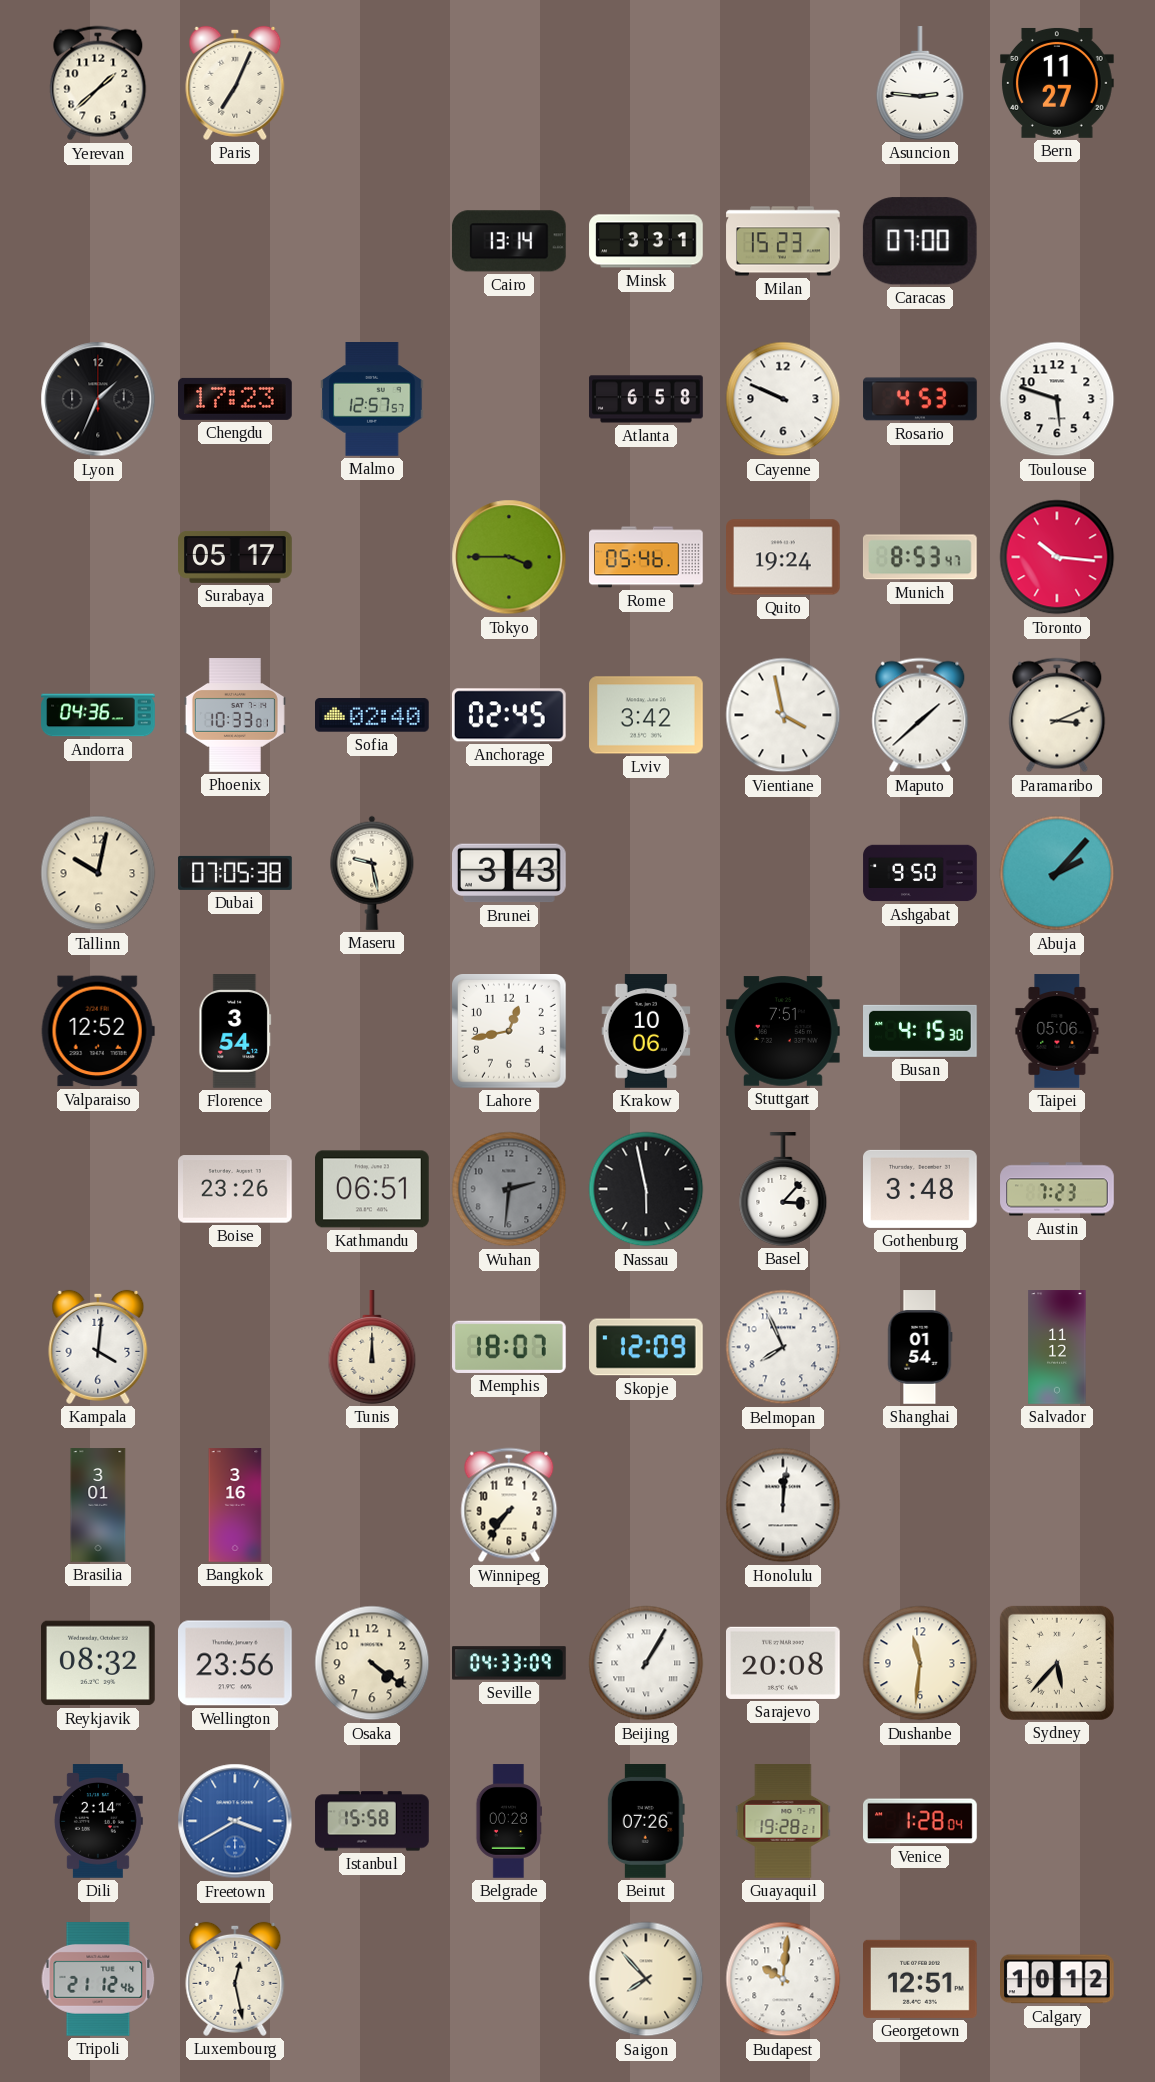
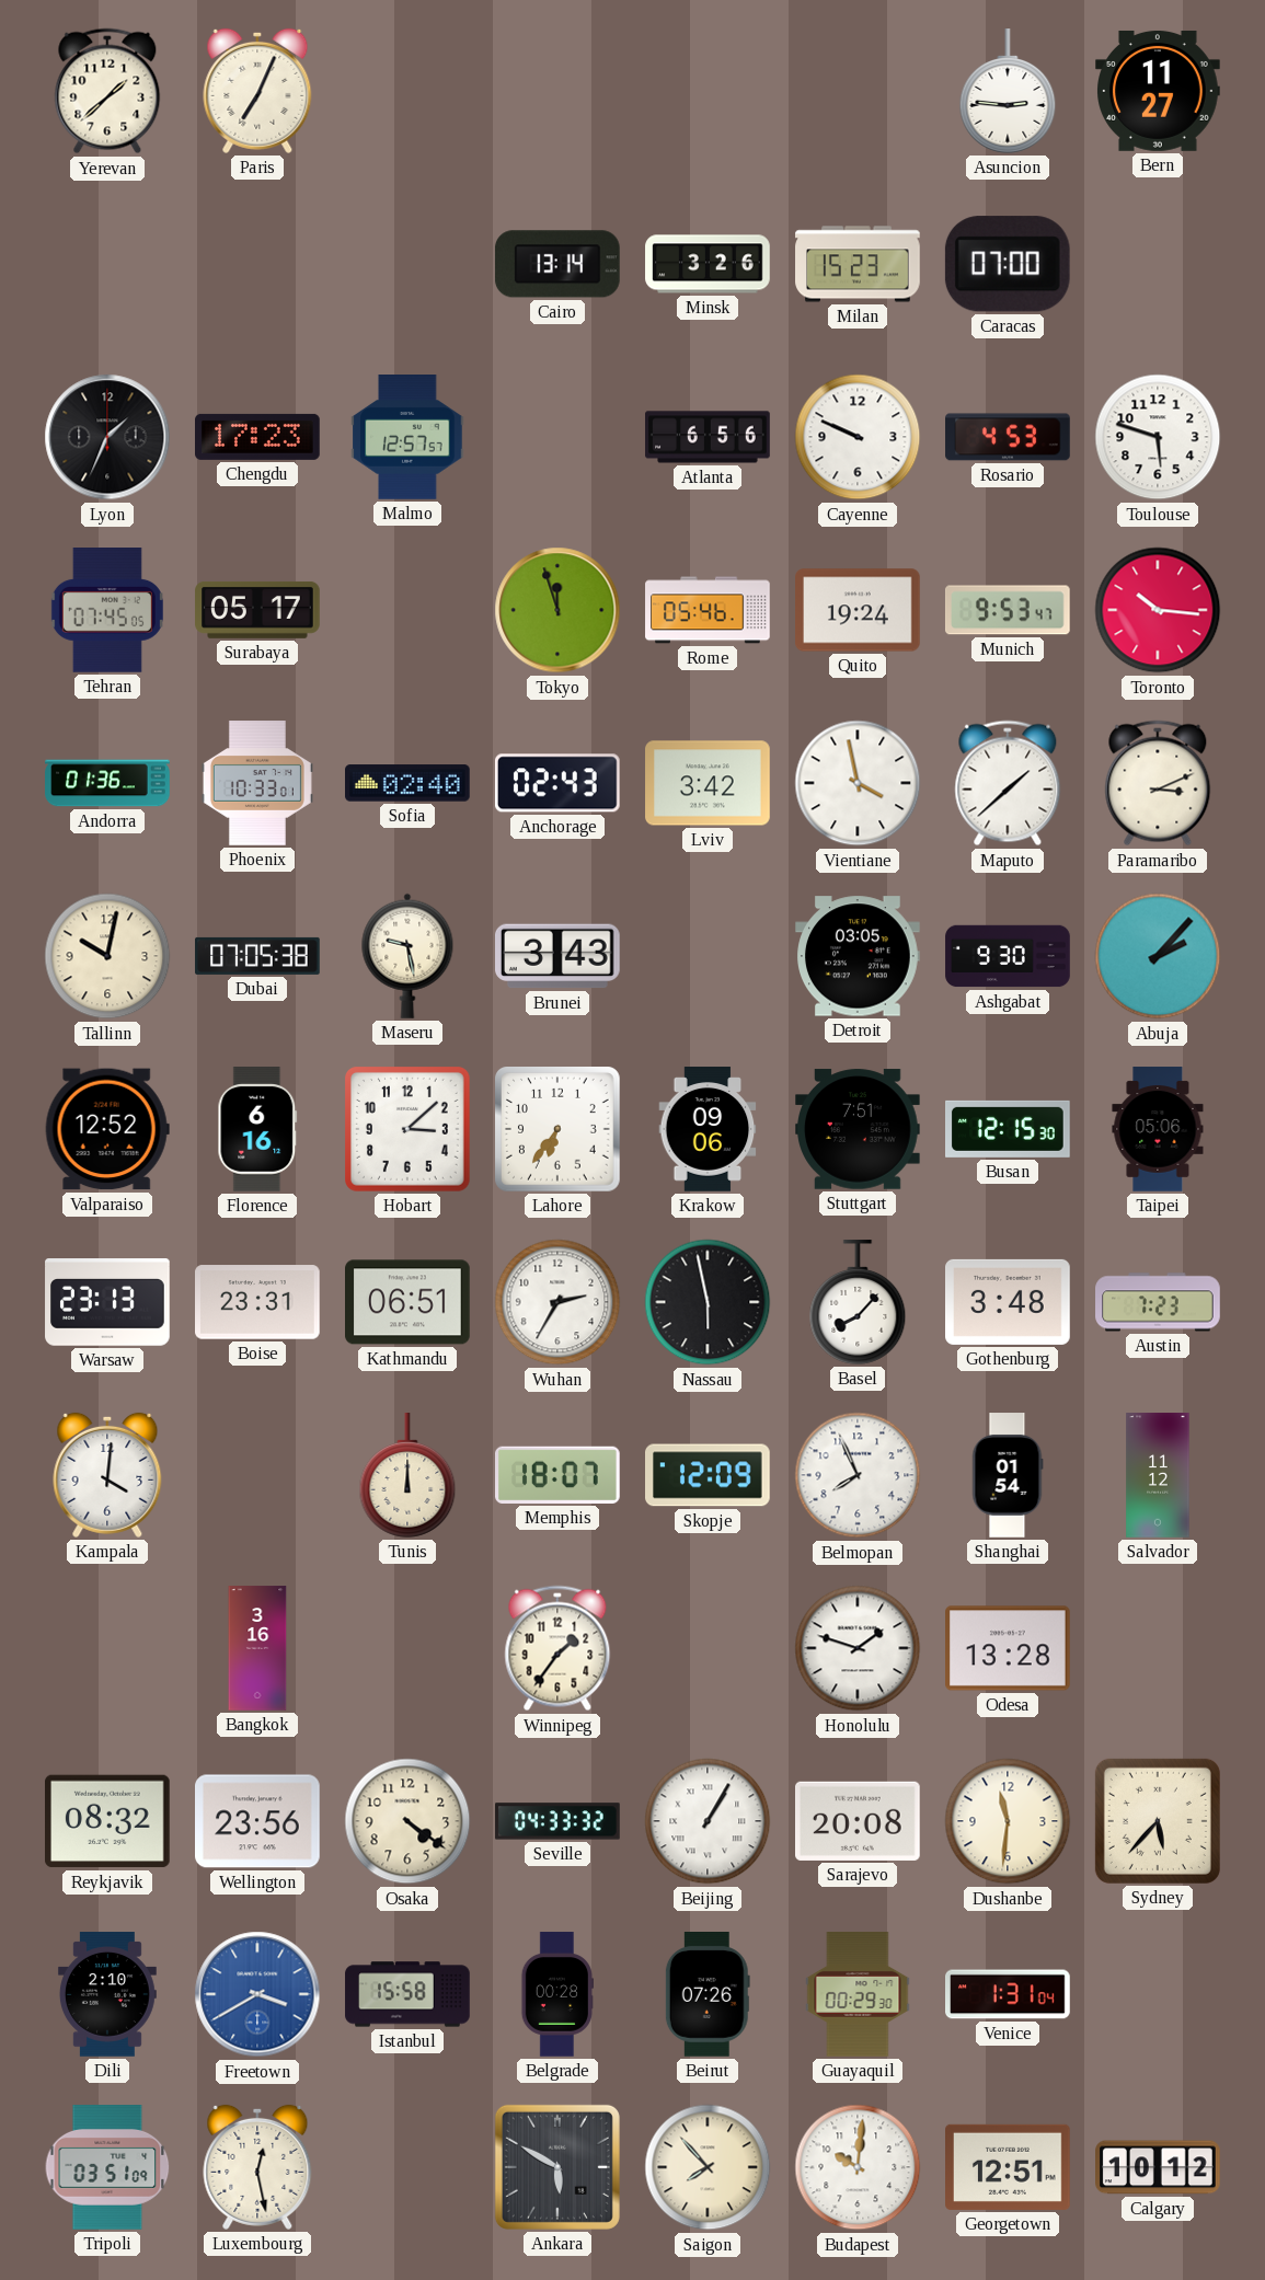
Minsk: 3:31 -> 3:26 (708, 264)
Atlanta: 6:58 -> 6:56 (708, 437)
Tehran: none -> 07:45 (107, 611)
Tokyo: 3:45 -> 11:57 (557, 610)
Munich: 8:53 -> 9:53 (1008, 610)
Andorra: 04:36 -> 01:36 (107, 783)
Anchorage: 02:45 -> 02:43 (557, 783)
Detroit: none -> 03:05 (859, 956)
Ashgabat: 9:50 -> 9:30 (1008, 956)
Florence: 3:54 -> 6:16 (257, 1129)
Hobart: none -> 3:08 (409, 1130)
Lahore: 12:43 -> 6:36 (559, 1130)
Krakow: 10:06 -> 09:06 (708, 1129)
Busan: 4:15 -> 12:15 (1009, 1129)
Warsaw: none -> 23:13 (107, 1302)
Boise: 23:26 -> 23:31 (258, 1302)
Wuhan: 2:31 -> 2:35 (557, 1302)
Wuhan dial: grey -> white (557, 1302)
Basel: 3:07 -> 8:07 (858, 1302)
Brasilia: 3:01 -> none (98, 1505)
Winnipeg: 7:36 -> 1:36 (557, 1648)
Honolulu: 12:01 -> 1:48 (858, 1648)
Odesa: none -> 13:28 (1009, 1648)
Seville: 04:33:09 -> 04:33:32 (557, 1821)
Dili: 2:14 -> 2:10 (107, 1994)
Guayaquil: 19:28 -> 00:29 (858, 1994)
Venice: 1:28 -> 1:31 (1009, 1994)
Tripoli: 21:12 -> 03:51 (107, 2168)
Ankara: none -> 5:50 (557, 2167)
